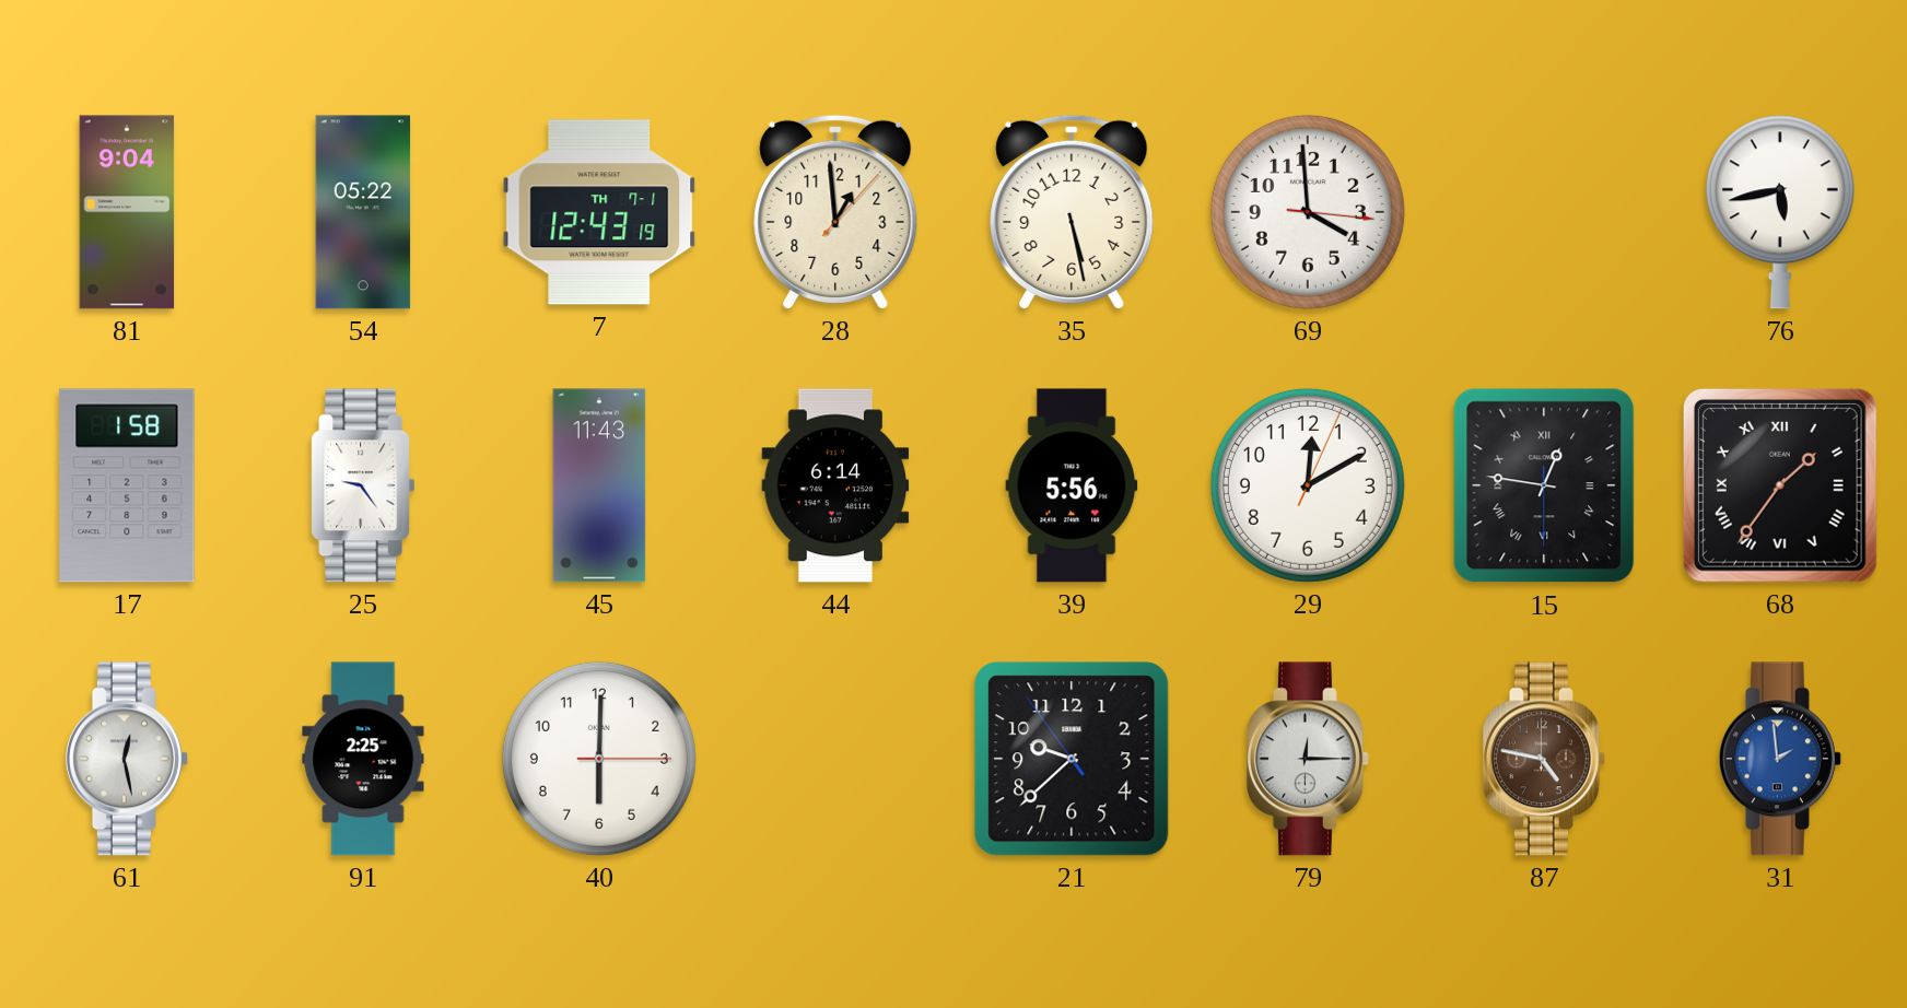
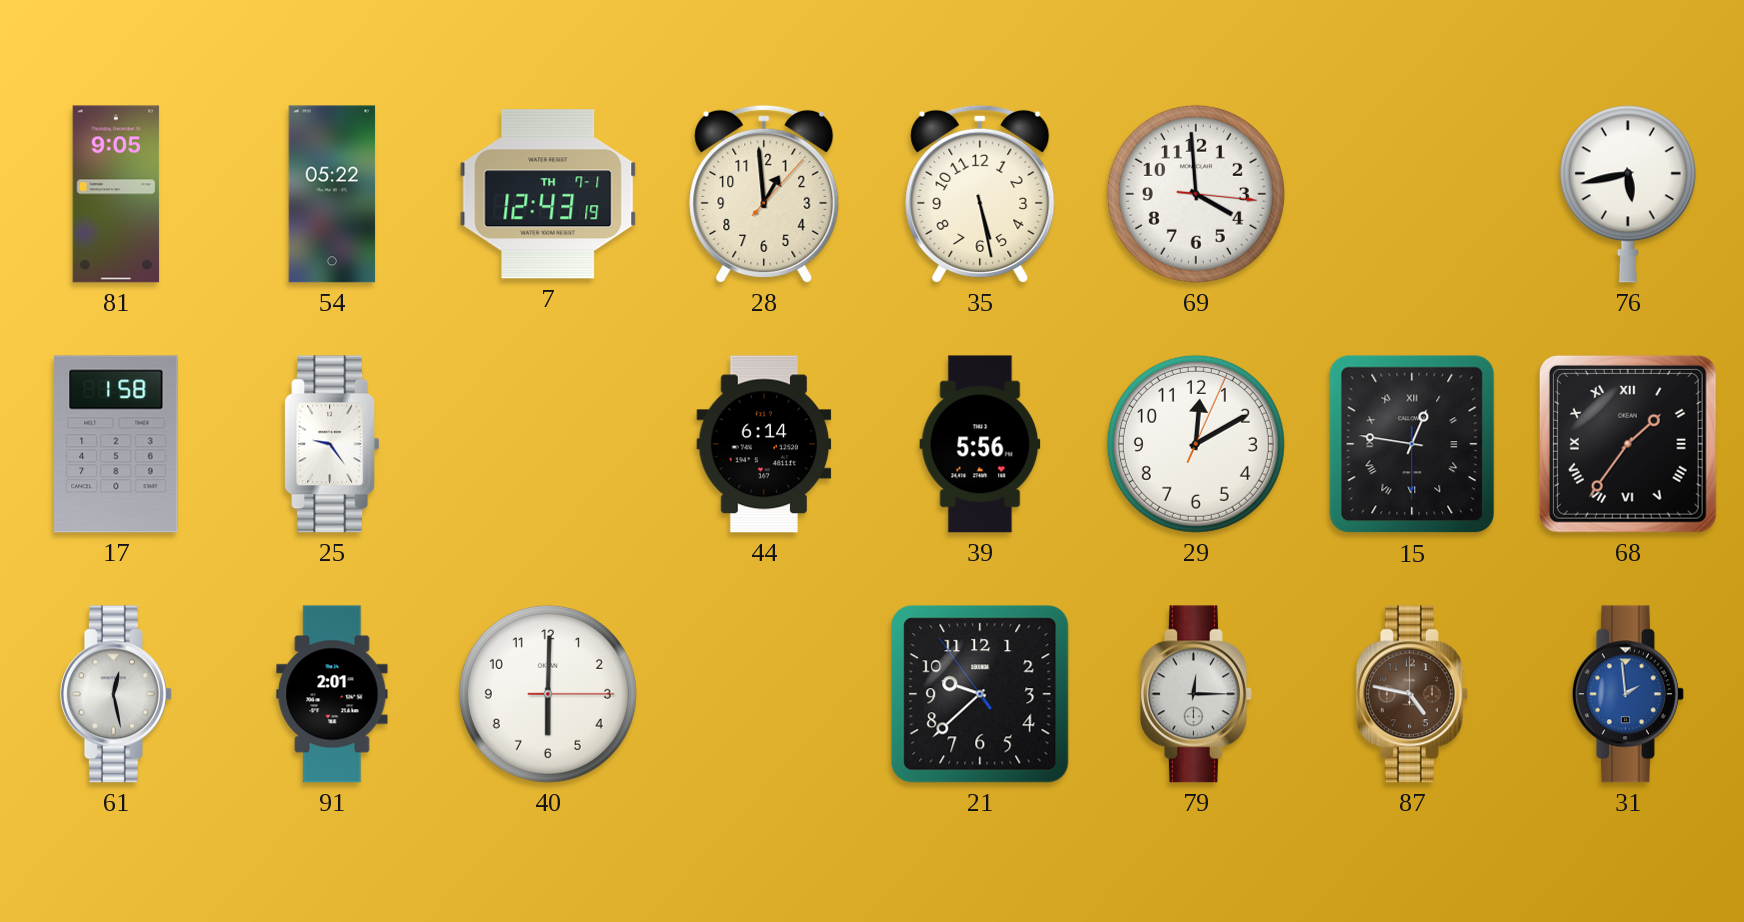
81: 9:04 -> 9:05 (116, 194)
45: 11:43 -> none (599, 485)
91: 2:25 -> 2:01 (332, 694)
